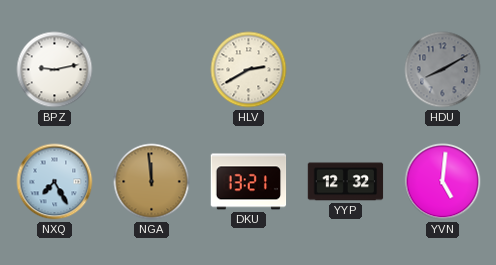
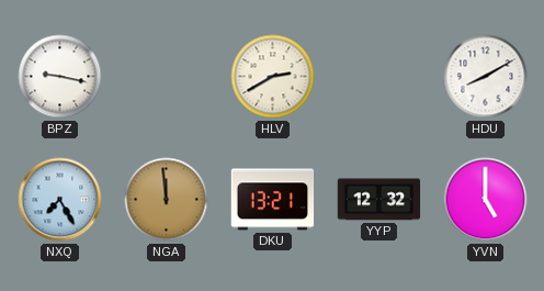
BPZ: 9:13 -> 9:17 (60, 77)
HDU dial: grey -> white (486, 77)
YVN: 5:01 -> 5:00 (486, 200)
